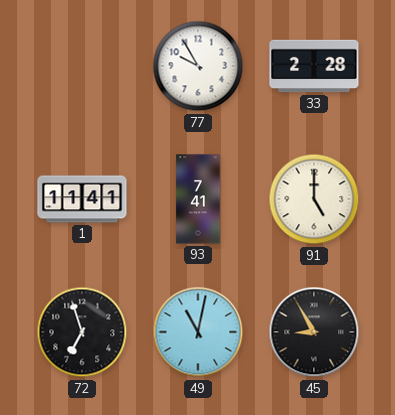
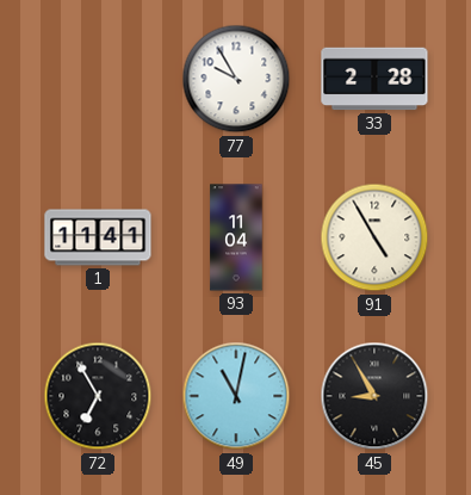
93: 7:41 -> 11:04 (236, 237)
91: 5:00 -> 4:55 (374, 237)
72: 6:57 -> 6:55 (98, 396)
